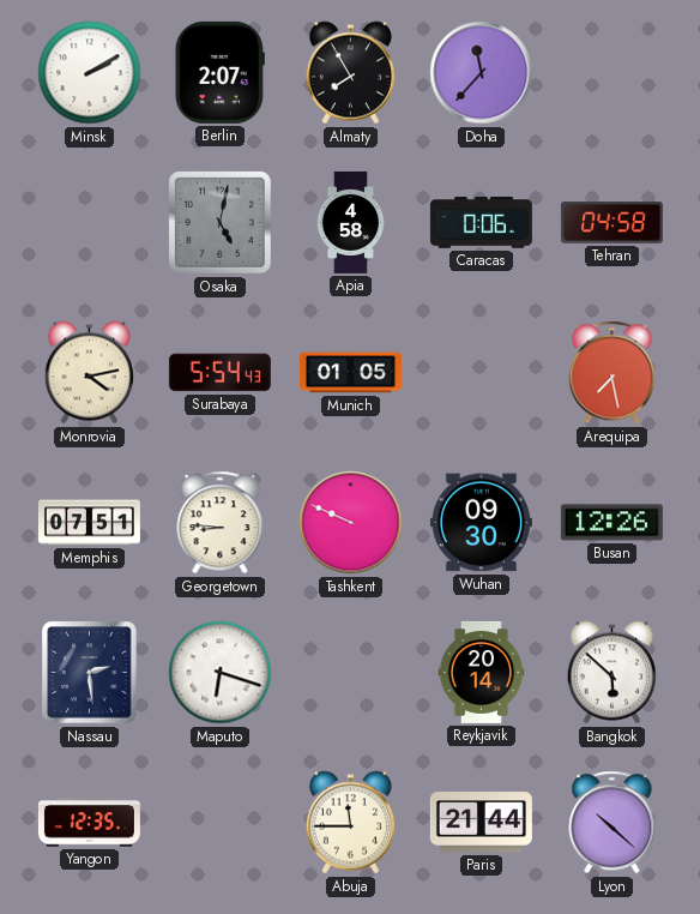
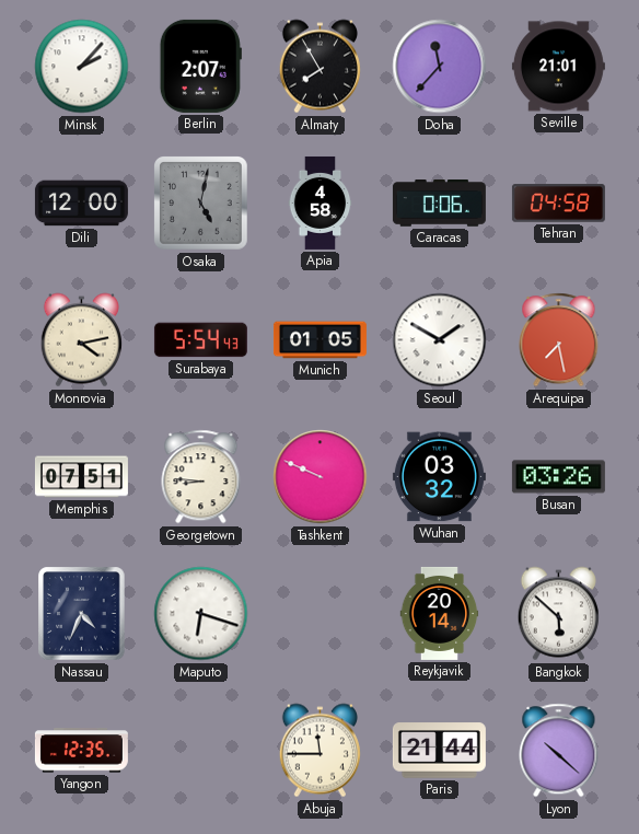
Minsk: 2:10 -> 2:07 (82, 67)
Seville: none -> 21:01 (558, 67)
Dili: none -> 12:00 (81, 204)
Seoul: none -> 1:50 (440, 340)
Wuhan: 09:30 -> 03:32 (439, 477)
Busan: 12:26 -> 03:26 (558, 477)
Nassau: 2:29 -> 4:34 (82, 614)
